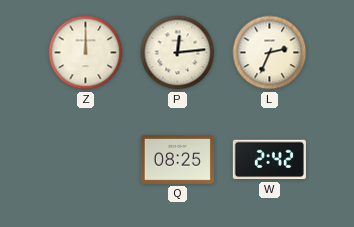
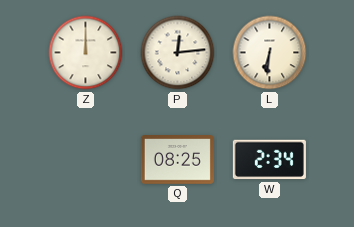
L: 2:34 -> 6:31 (270, 53)
W: 2:42 -> 2:34 (269, 160)
